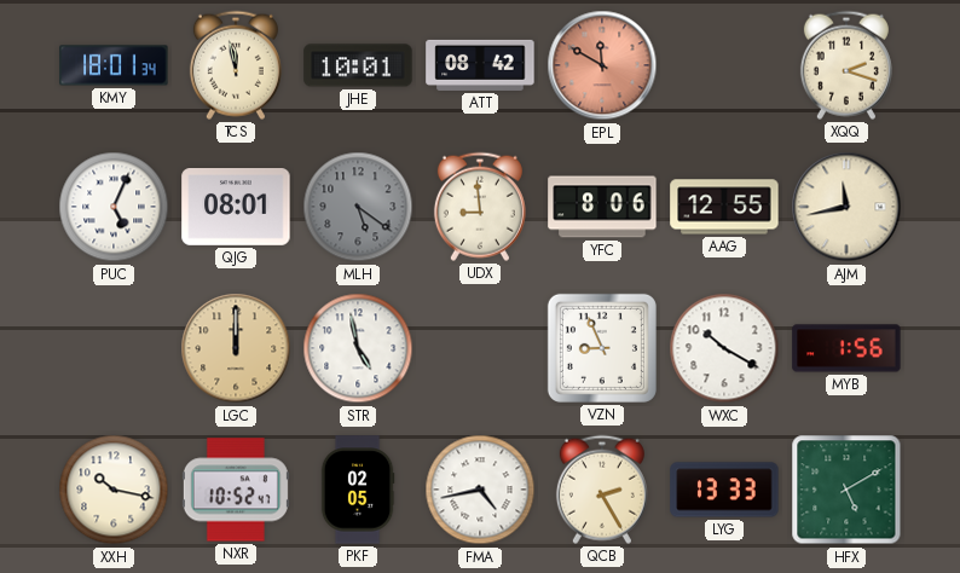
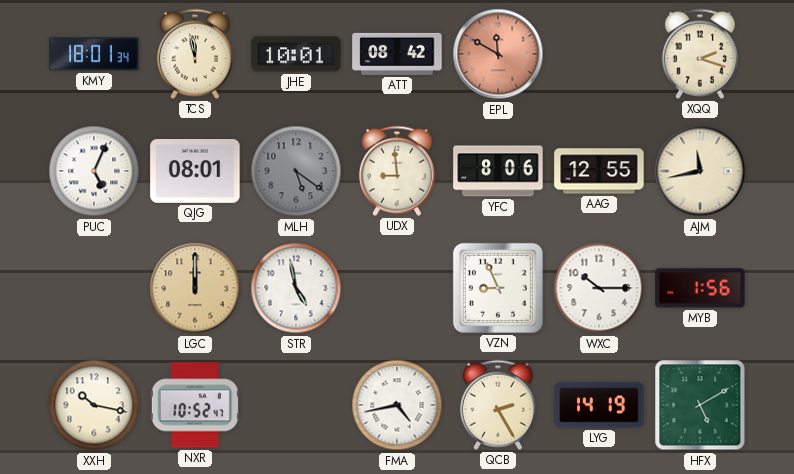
WXC: 10:20 -> 10:15 (599, 288)
PKF: 02:05 -> none (358, 490)
LYG: 13:33 -> 14:19 (599, 405)
